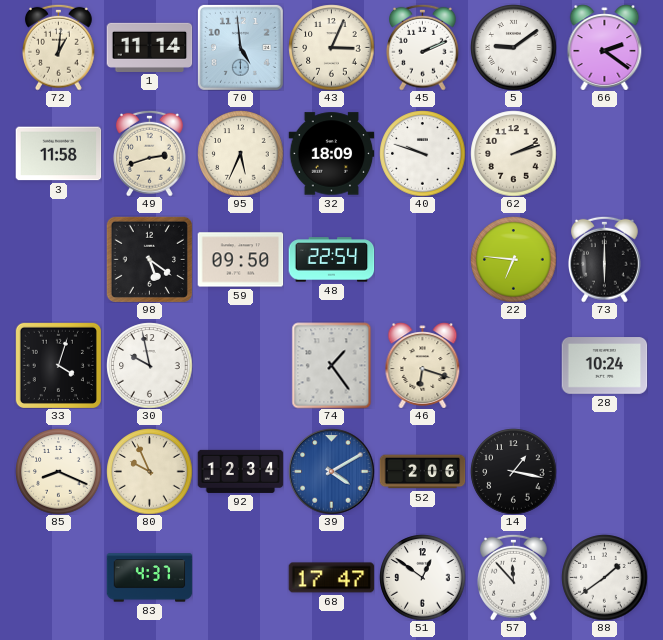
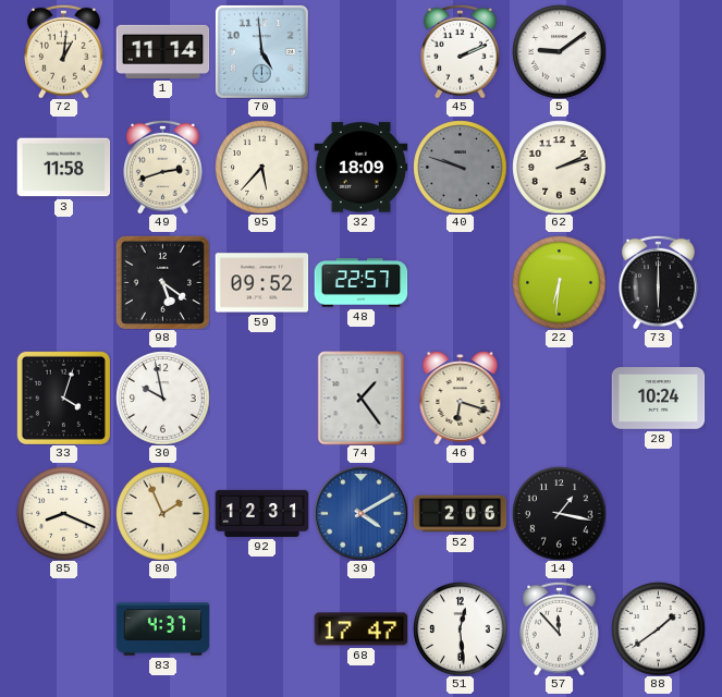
43: 3:04 -> none (331, 47)
66: 2:21 -> none (605, 47)
95: 5:34 -> 5:37 (261, 167)
40 dial: white -> grey (460, 167)
59: 09:50 -> 09:52 (261, 283)
48: 22:54 -> 22:57 (360, 283)
22: 6:46 -> 6:31 (559, 282)
80: 9:56 -> 1:56 (162, 513)
92: 12:34 -> 12:31 (261, 513)
51: 12:51 -> 12:29 (460, 628)
